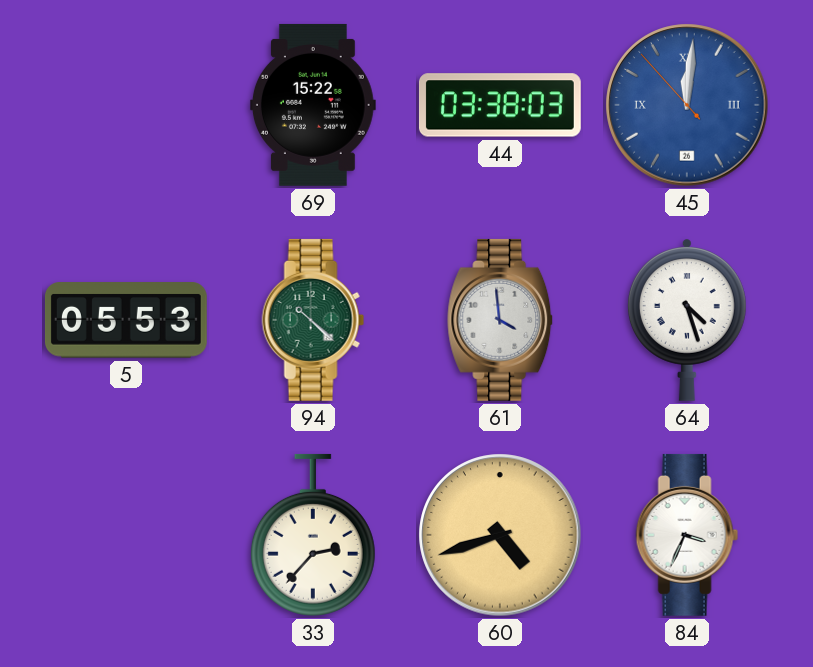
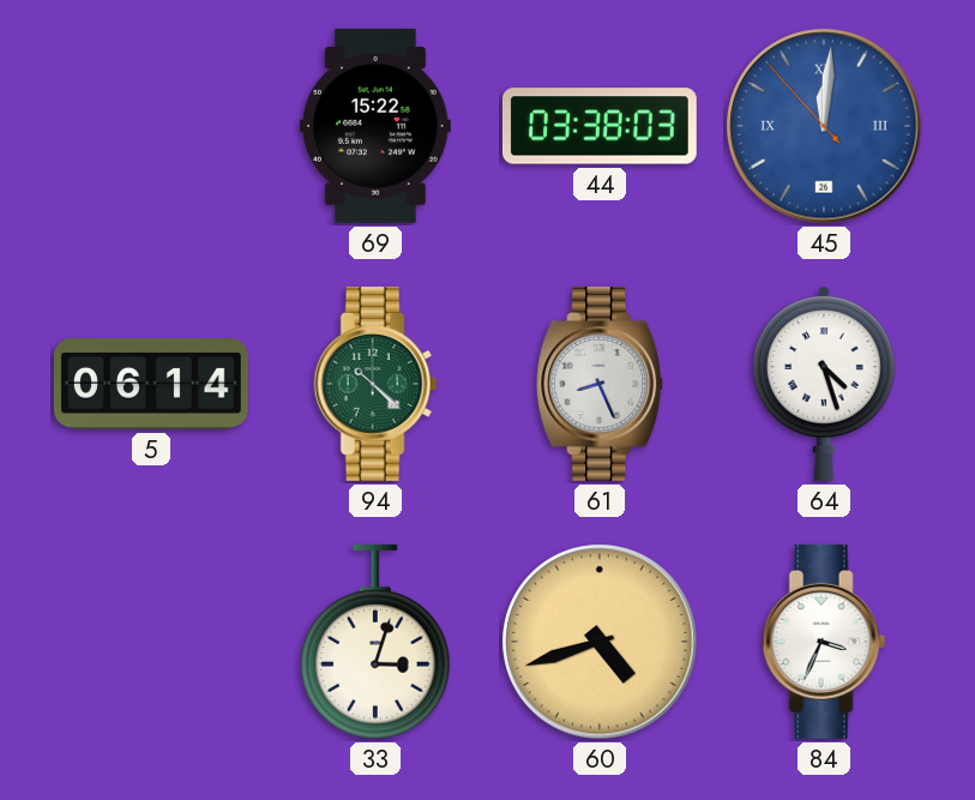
5: 05:53 -> 06:14 (151, 384)
61: 3:59 -> 8:26 (601, 384)
33: 2:37 -> 3:03 (375, 642)
